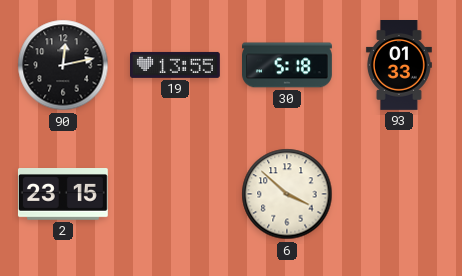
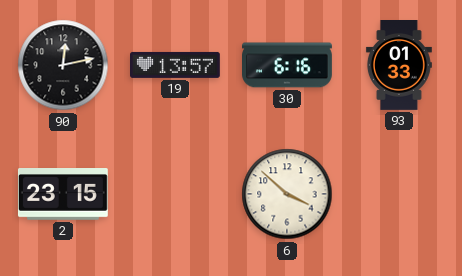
19: 13:55 -> 13:57 (176, 65)
30: 5:18 -> 6:16 (288, 65)
